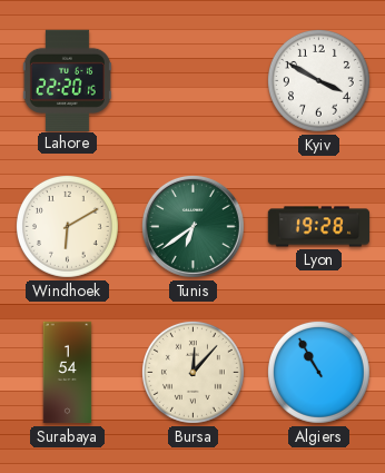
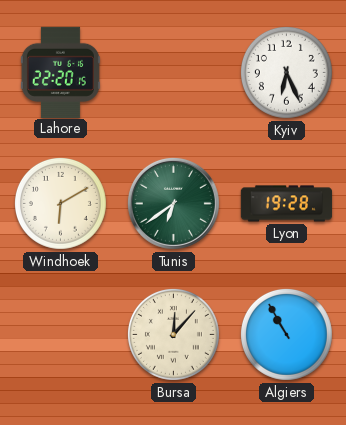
Kyiv: 3:50 -> 6:26 (286, 72)
Surabaya: 1:54 -> none (68, 373)
